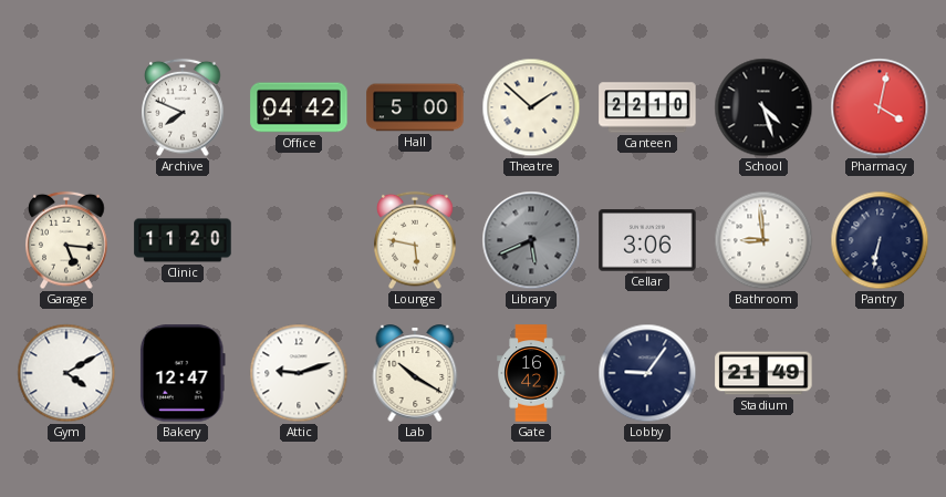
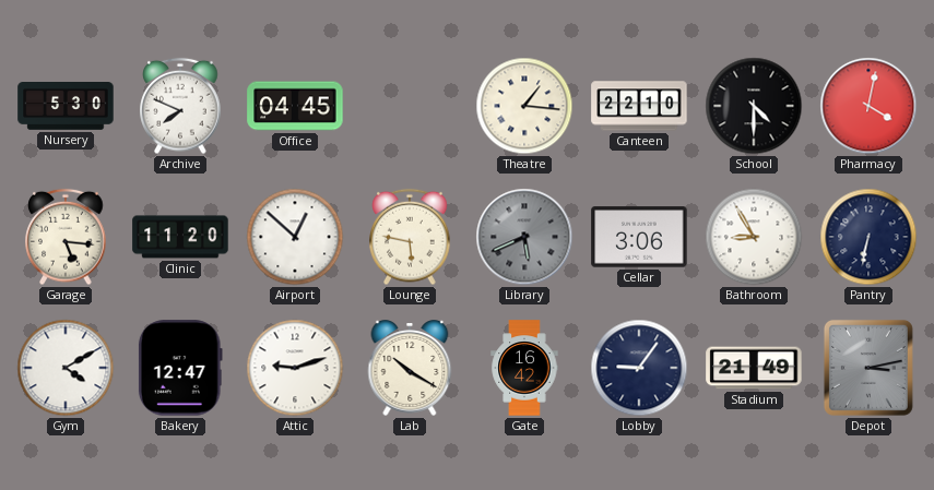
Nursery: none -> 5:30 (66, 107)
Office: 04:42 -> 04:45 (295, 106)
Hall: 5:00 -> none (415, 107)
Theatre: 1:52 -> 1:16 (524, 106)
School: 4:27 -> 4:30 (754, 106)
Airport: none -> 12:52 (295, 237)
Bathroom: 8:59 -> 8:55 (754, 237)
Depot: none -> 3:13 (868, 368)
